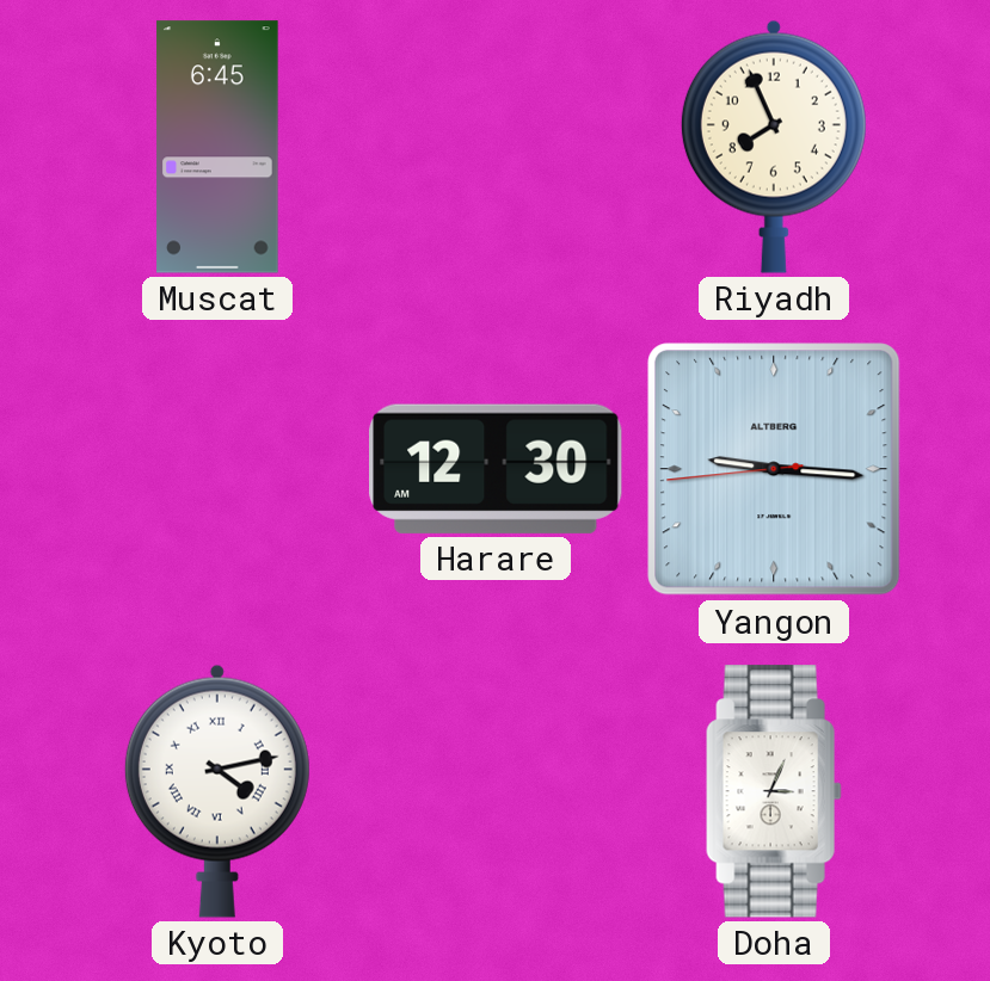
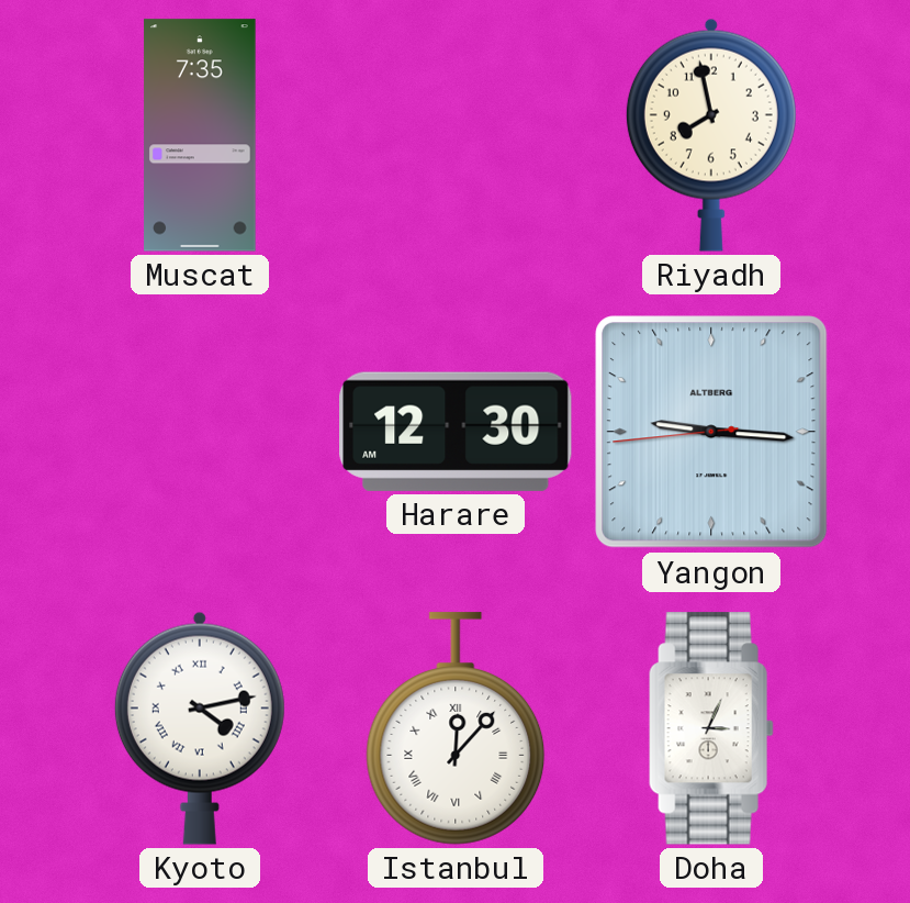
Muscat: 6:45 -> 7:35 (200, 135)
Riyadh: 7:56 -> 7:58 (711, 135)
Istanbul: none -> 12:07 (456, 728)
